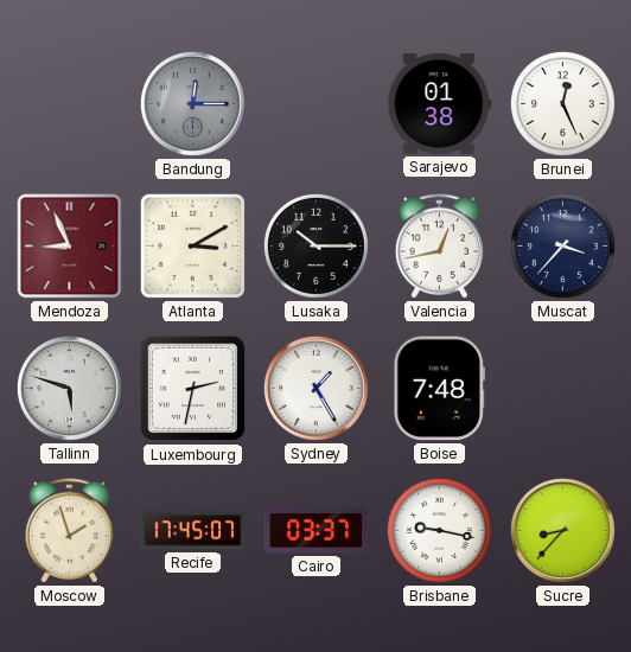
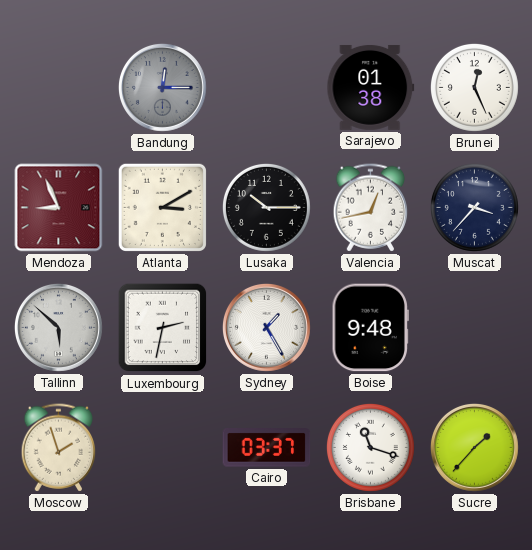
Tallinn: 5:48 -> 5:52 (58, 327)
Boise: 7:48 -> 9:48 (370, 328)
Recife: 17:45 -> none (193, 531)
Brisbane: 9:17 -> 11:18 (370, 447)
Sucre: 8:37 -> 1:37 (474, 447)
